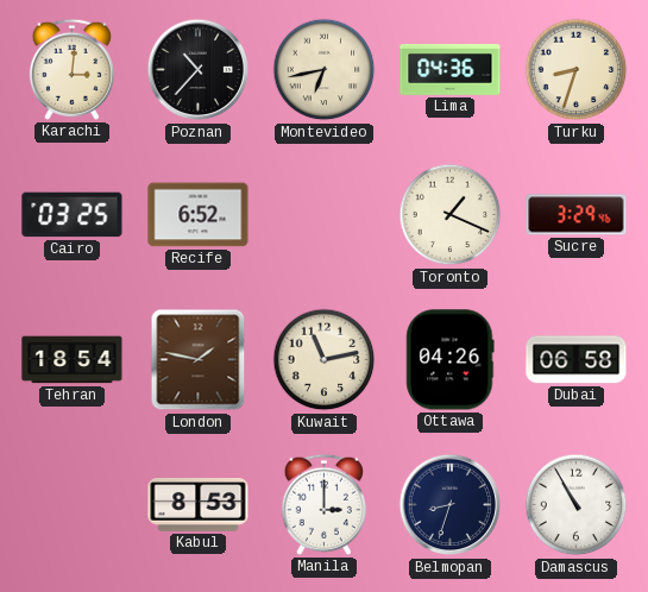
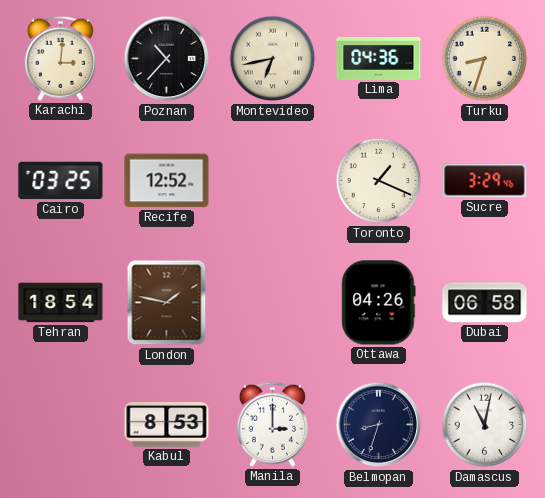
Recife: 6:52 -> 12:52 (167, 181)
Kuwait: 11:13 -> none (325, 360)
Damascus: 10:55 -> 11:02 (485, 425)
